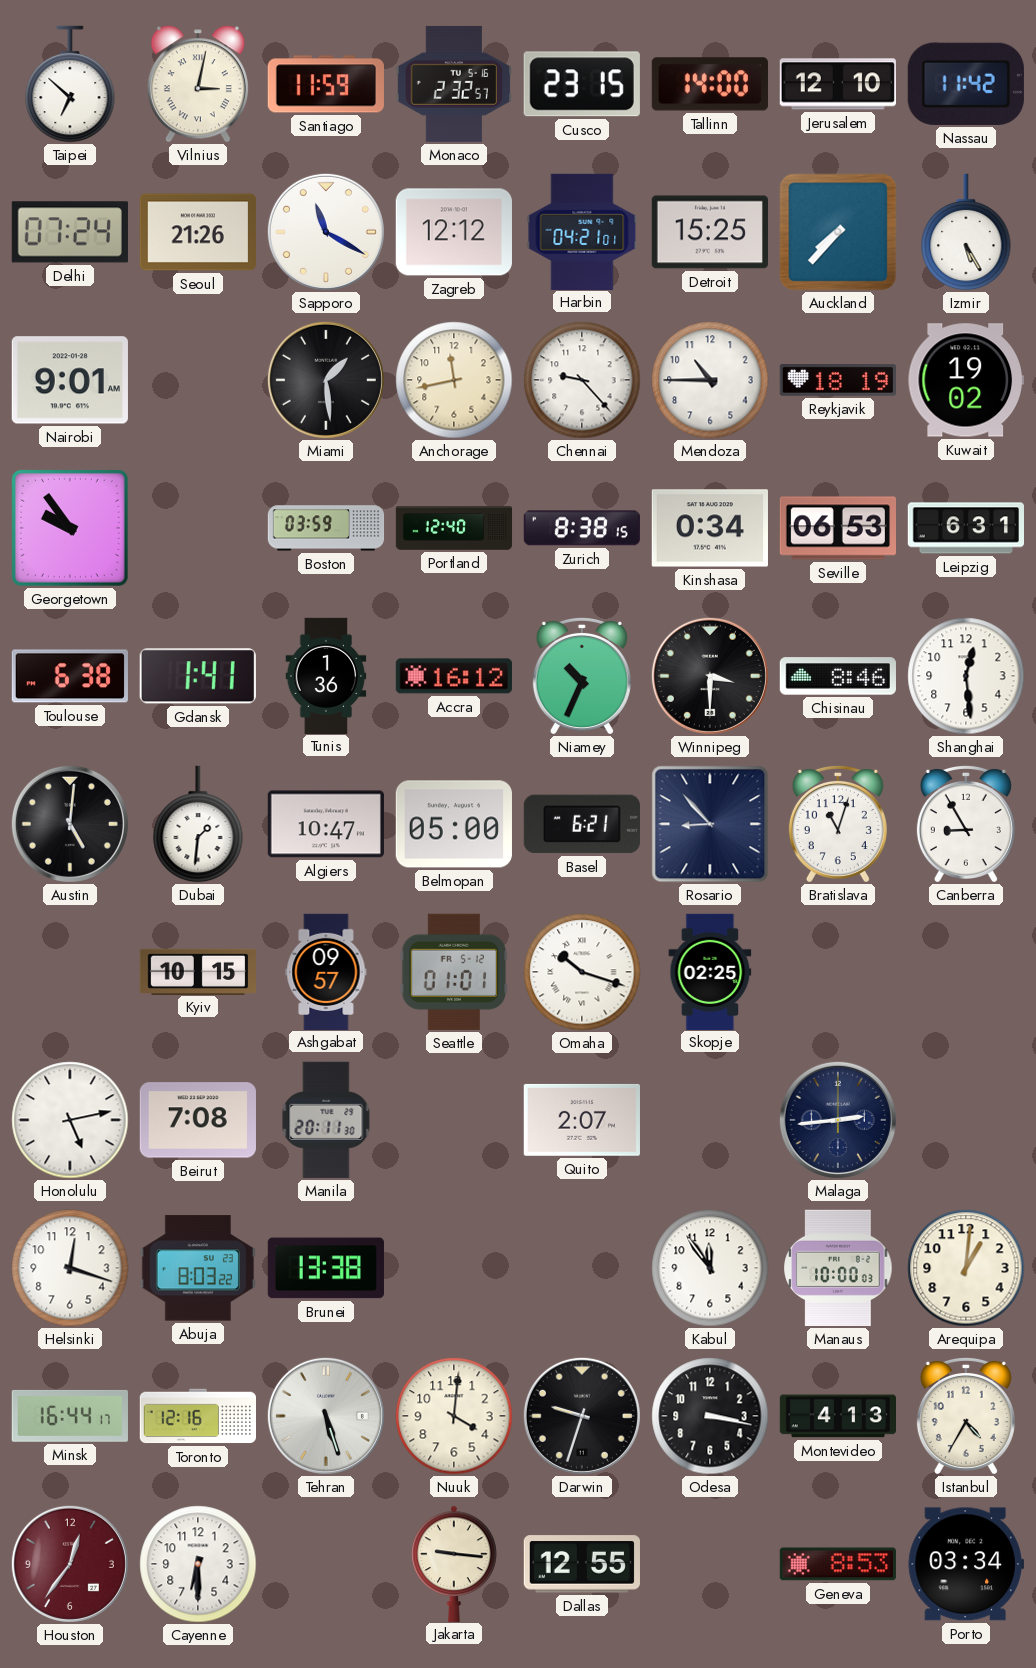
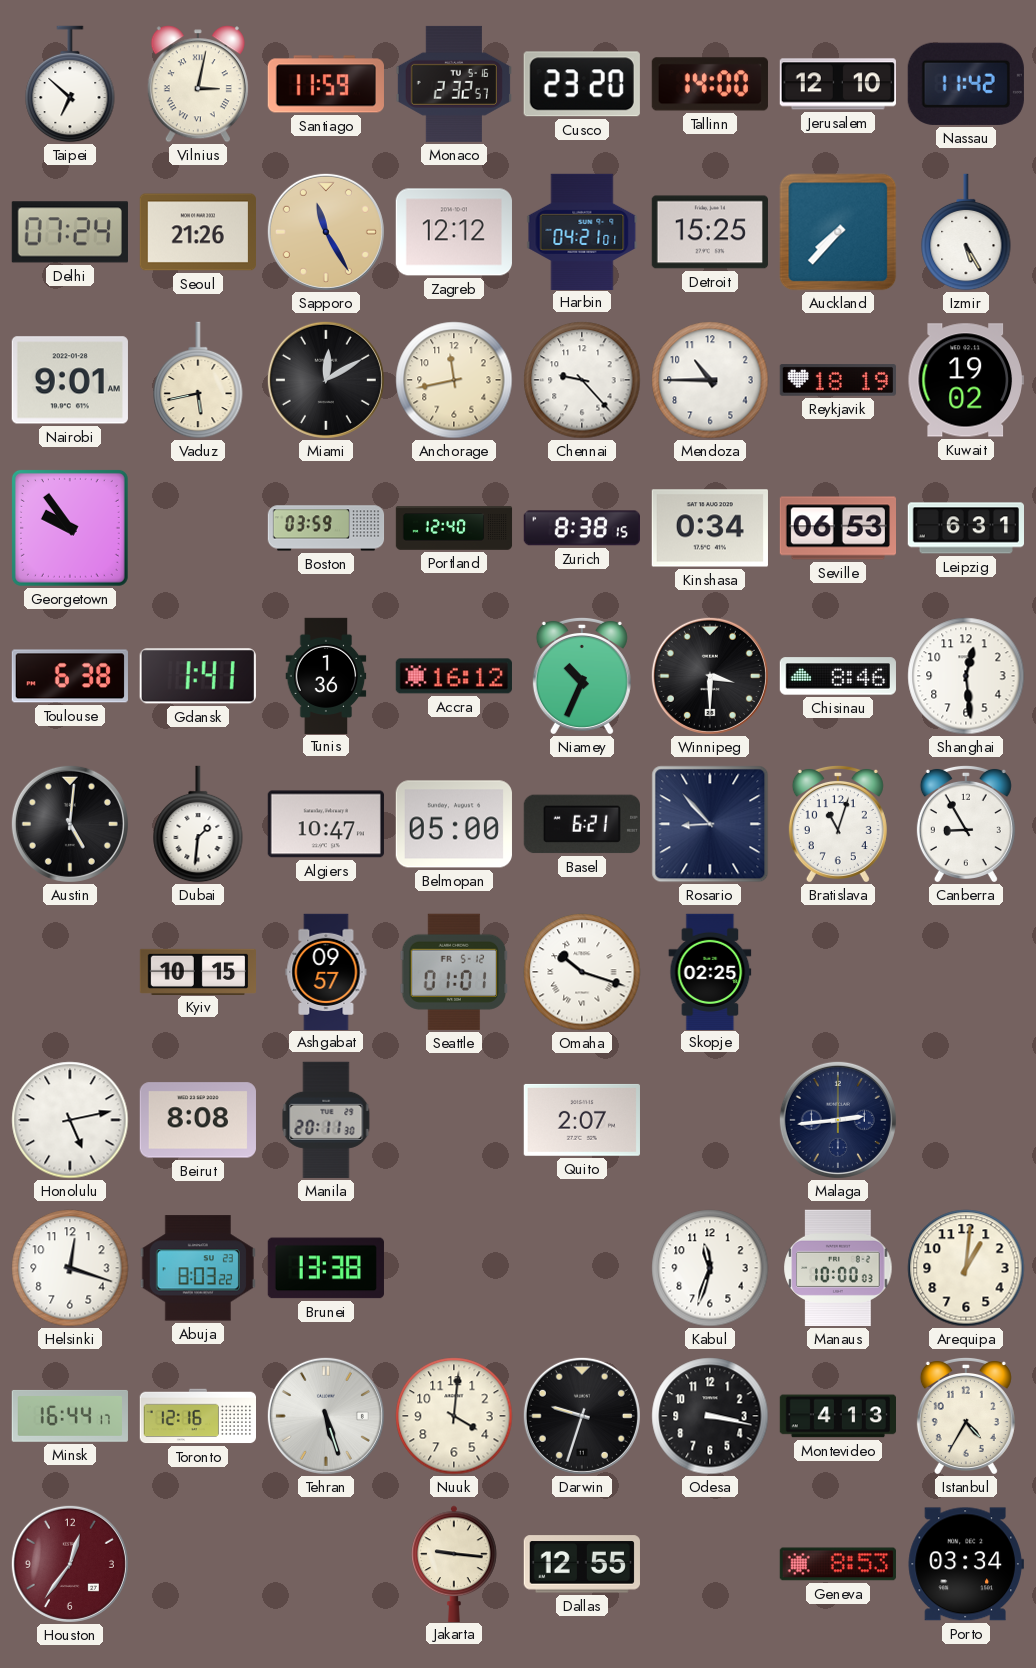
Cusco: 23:15 -> 23:20 (582, 84)
Sapporo: 11:20 -> 11:25 (326, 232)
Sapporo dial: white -> champagne (326, 232)
Vaduz: none -> 5:43 (198, 380)
Miami: 1:29 -> 12:10 (326, 380)
Beirut: 7:08 -> 8:08 (198, 1120)
Kabul: 11:54 -> 11:33 (710, 1268)
Cayenne: 6:30 -> none (198, 1564)
